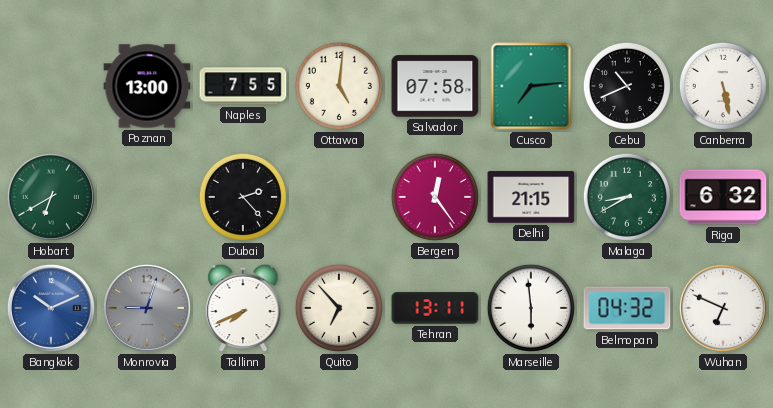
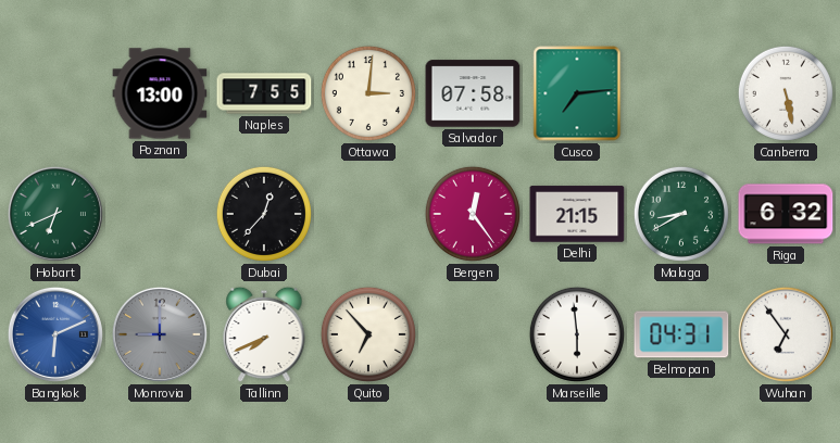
Ottawa: 5:01 -> 3:01 (368, 93)
Cebu: 10:41 -> none (627, 86)
Hobart: 6:40 -> 6:41 (55, 214)
Dubai: 2:23 -> 12:37 (264, 214)
Bangkok: 10:11 -> 6:11 (55, 334)
Monrovia: 9:03 -> 9:00 (160, 334)
Tehran: 13:11 -> none (435, 308)
Belmopan: 04:32 -> 04:31 (681, 334)
Wuhan: 6:49 -> 6:54 (786, 334)
